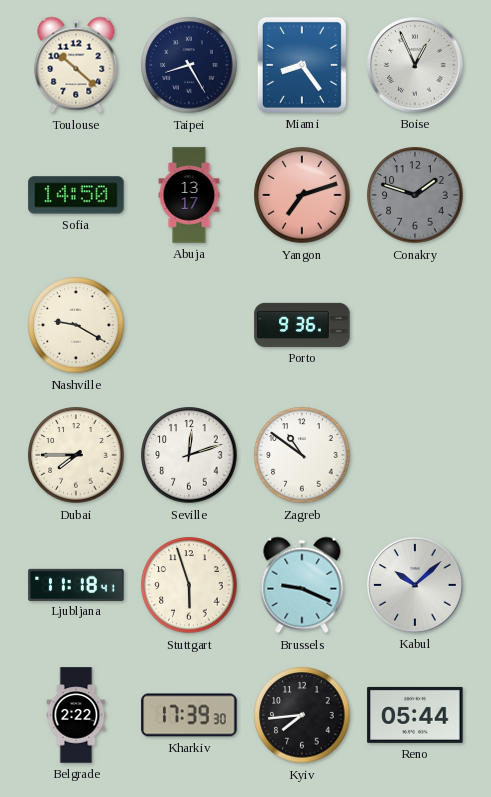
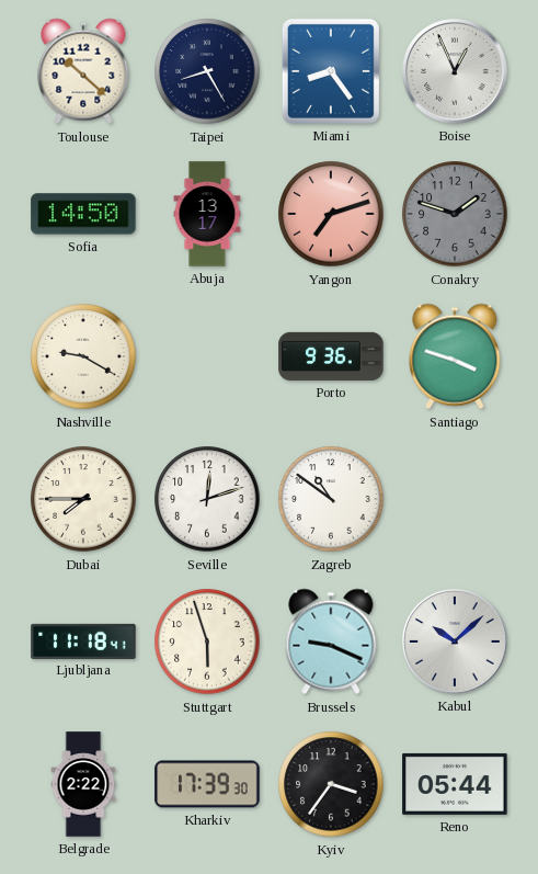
Santiago: none -> 3:48 (455, 356)
Kyiv: 7:44 -> 3:36 (331, 784)
